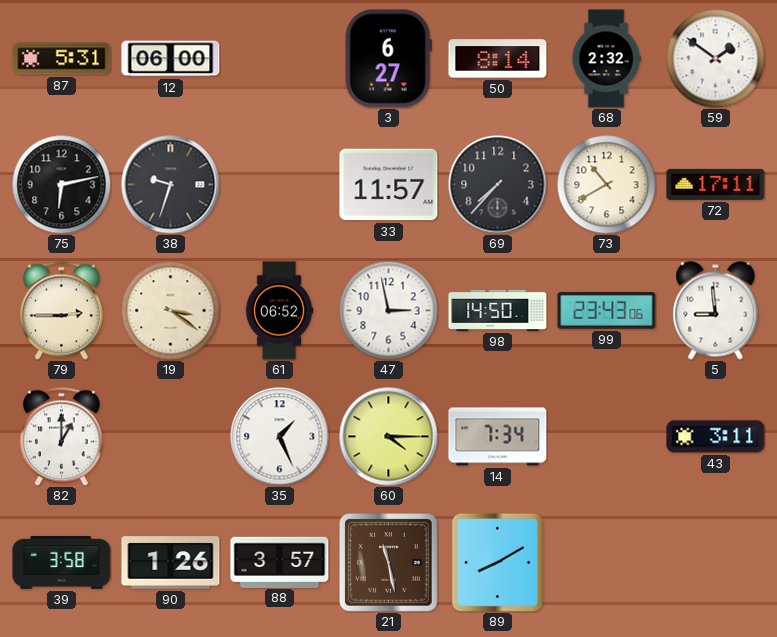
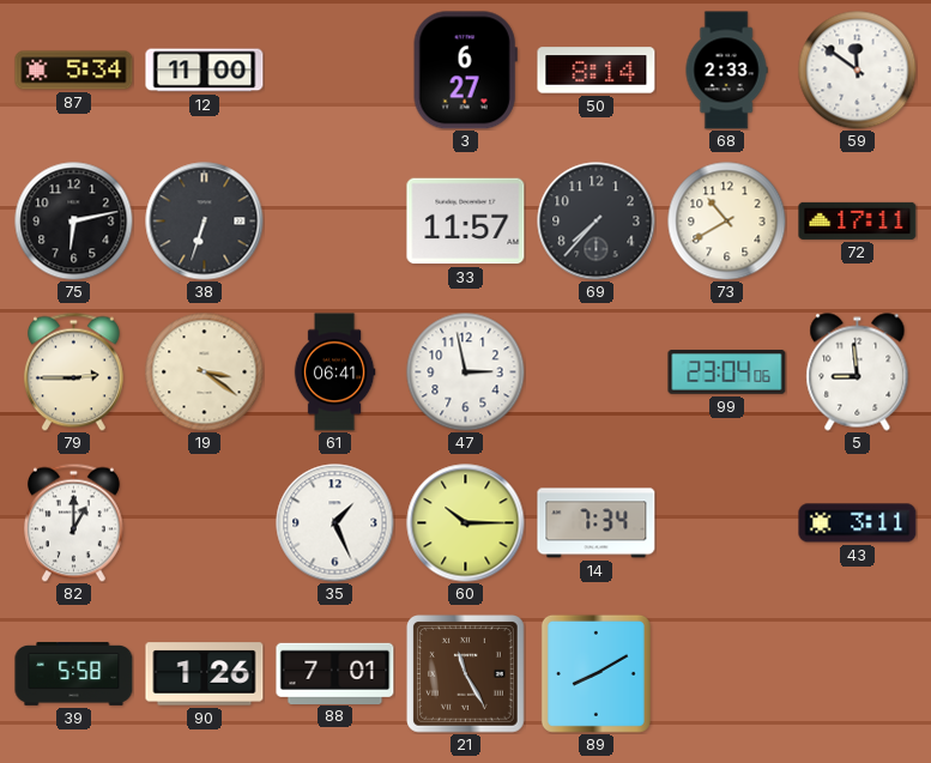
87: 5:31 -> 5:34 (74, 71)
12: 06:00 -> 11:00 (205, 71)
68: 2:32 -> 2:33 (726, 71)
59: 1:51 -> 11:51 (858, 71)
38: 9:33 -> 6:33 (205, 222)
61: 06:52 -> 06:41 (334, 373)
98: 14:50 -> none (498, 310)
99: 23:43 -> 23:04 (727, 373)
60: 4:15 -> 10:15 (466, 523)
39: 3:58 -> 5:58 (74, 673)
88: 3:57 -> 7:01 (335, 673)
21: 11:28 -> 11:25 (466, 674)
